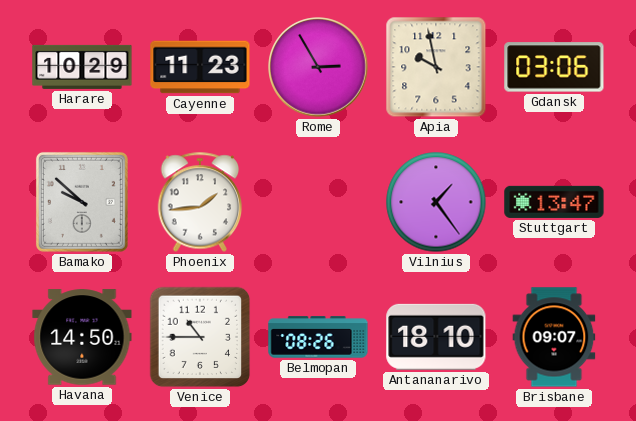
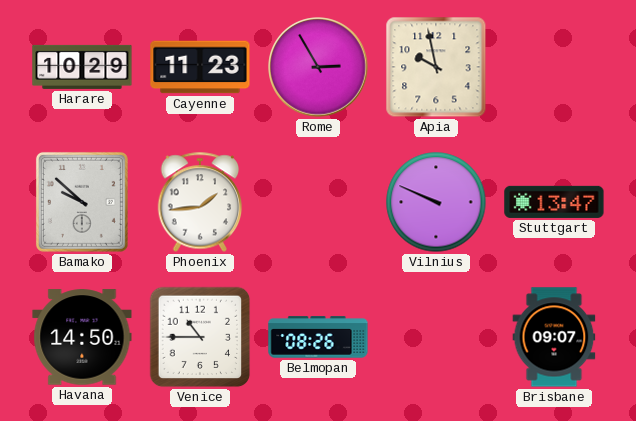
Gdansk: 03:06 -> none (554, 67)
Vilnius: 1:24 -> 9:49 (436, 202)
Antananarivo: 18:10 -> none (436, 337)
